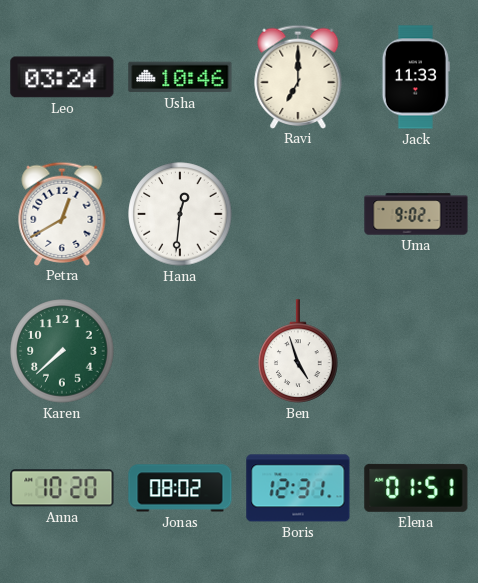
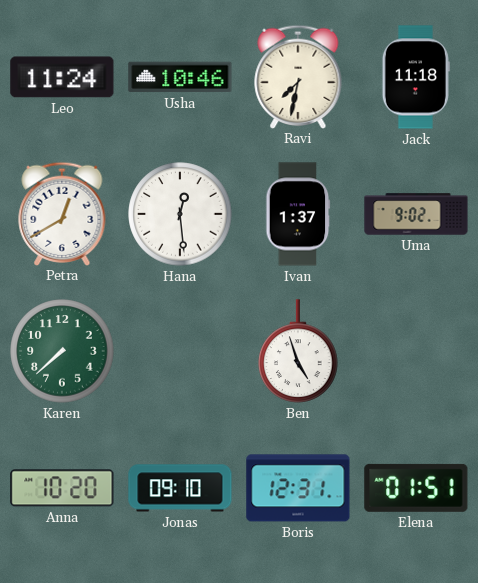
Leo: 03:24 -> 11:24 (62, 77)
Ravi: 7:00 -> 7:32 (298, 76)
Jack: 11:33 -> 11:18 (416, 77)
Hana: 12:31 -> 12:29 (180, 214)
Ivan: none -> 1:37 (298, 214)
Jonas: 08:02 -> 09:10 (180, 488)
